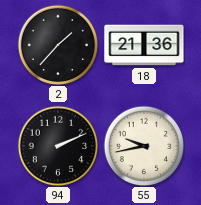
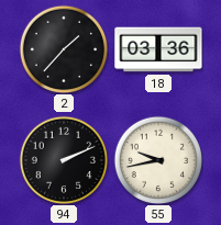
18: 21:36 -> 03:36 (158, 49)
